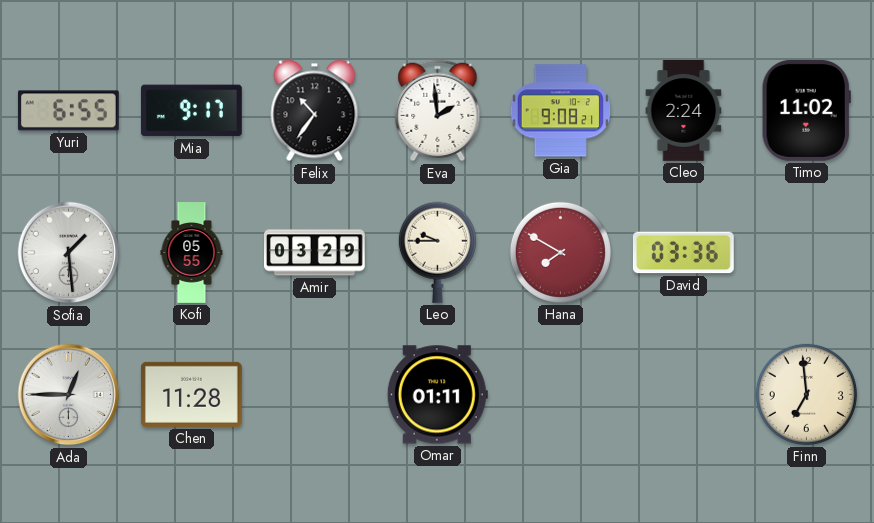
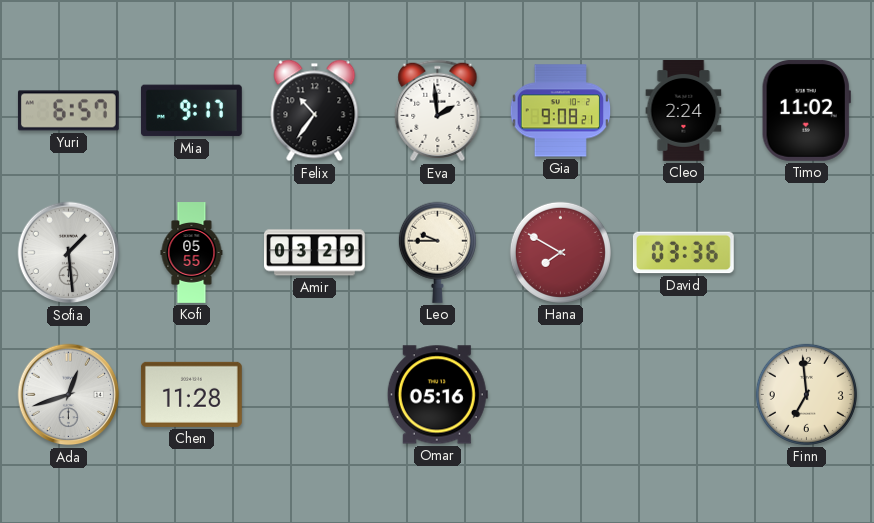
Yuri: 6:55 -> 6:57 (68, 111)
Ada: 12:45 -> 12:42 (69, 395)
Omar: 01:11 -> 05:16 (437, 395)
